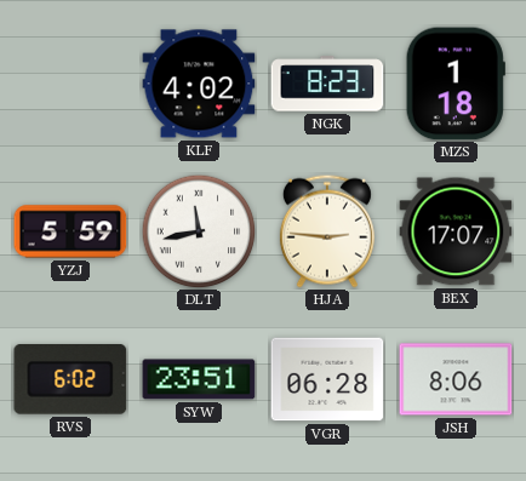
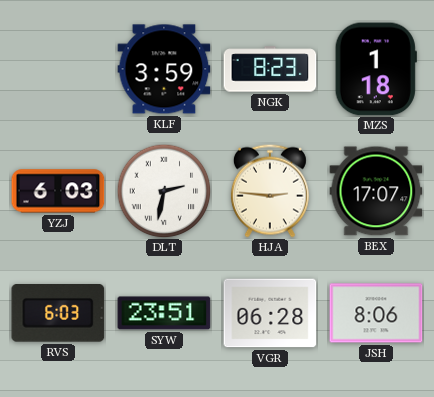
KLF: 4:02 -> 3:59 (164, 69)
YZJ: 5:59 -> 6:03 (58, 191)
DLT: 11:43 -> 2:32 (164, 191)
RVS: 6:02 -> 6:03 (58, 314)
